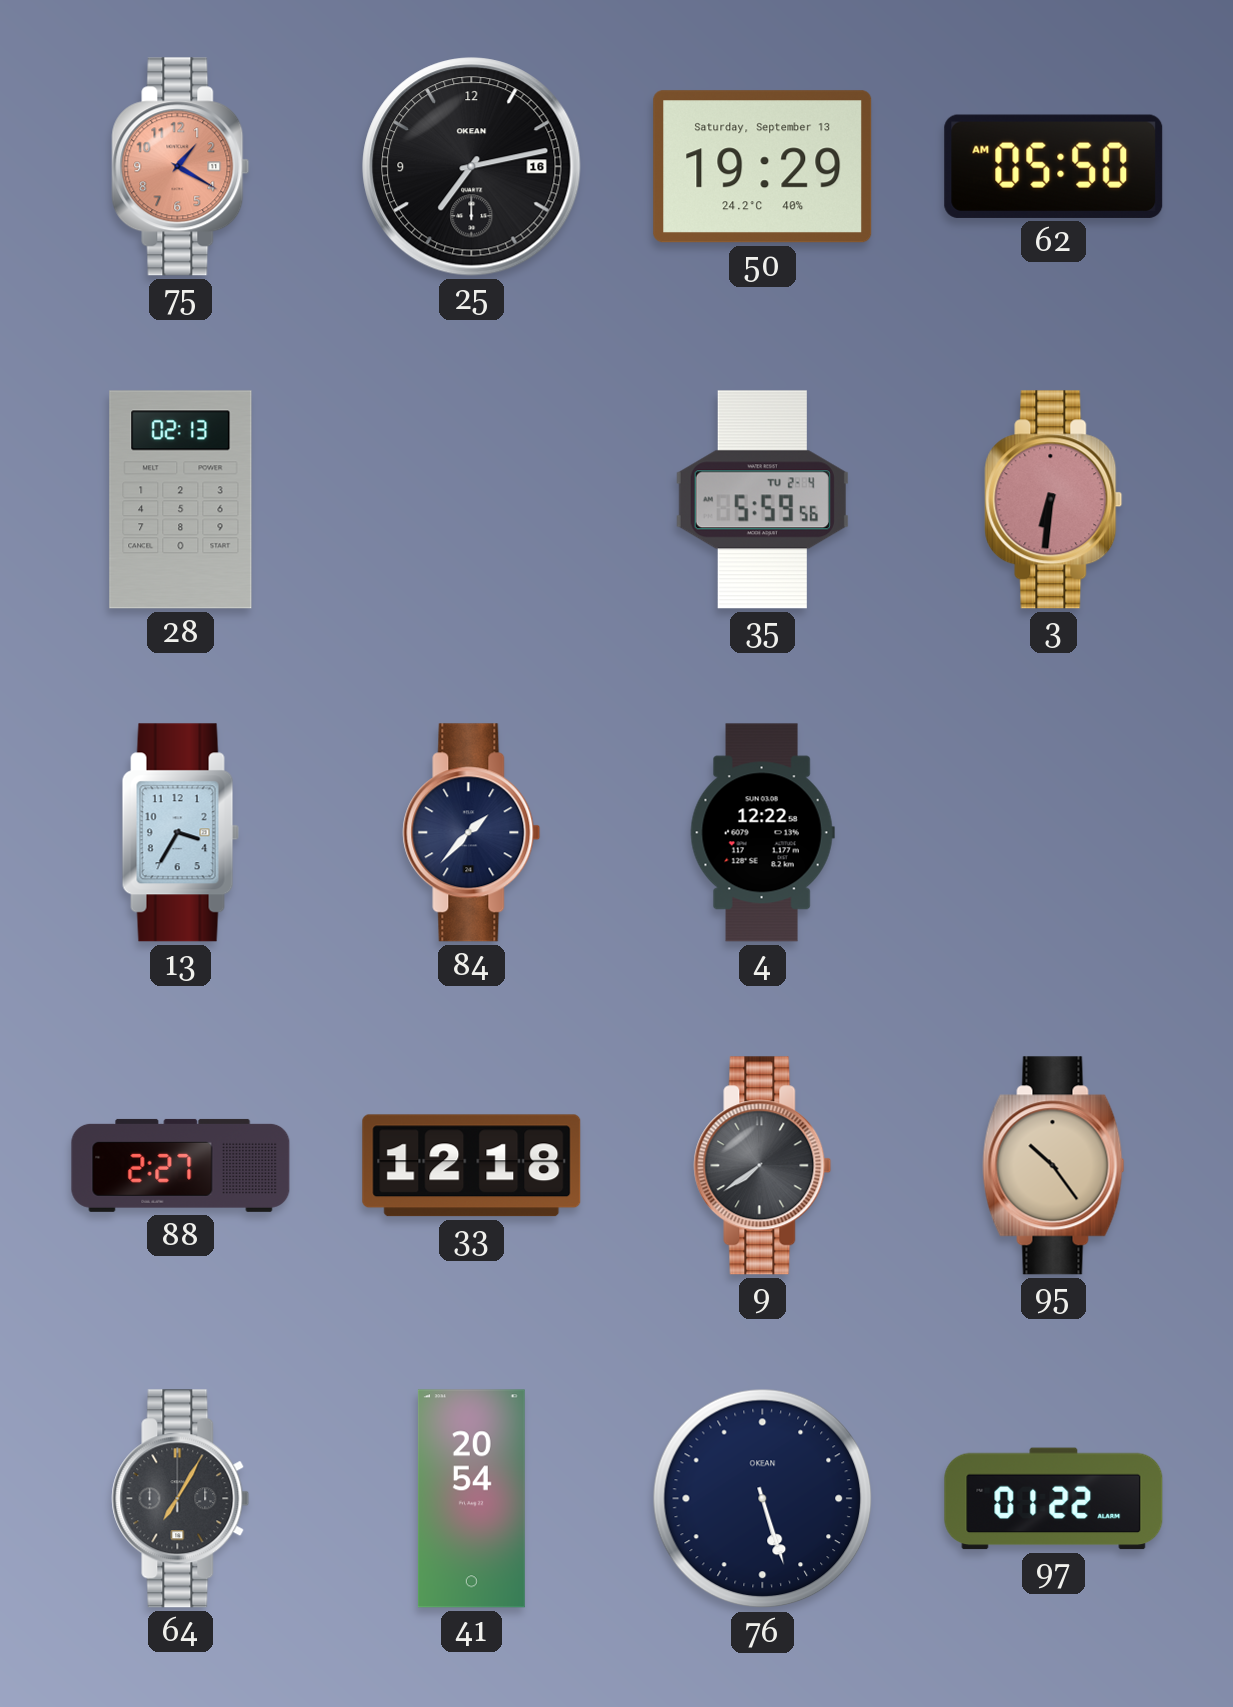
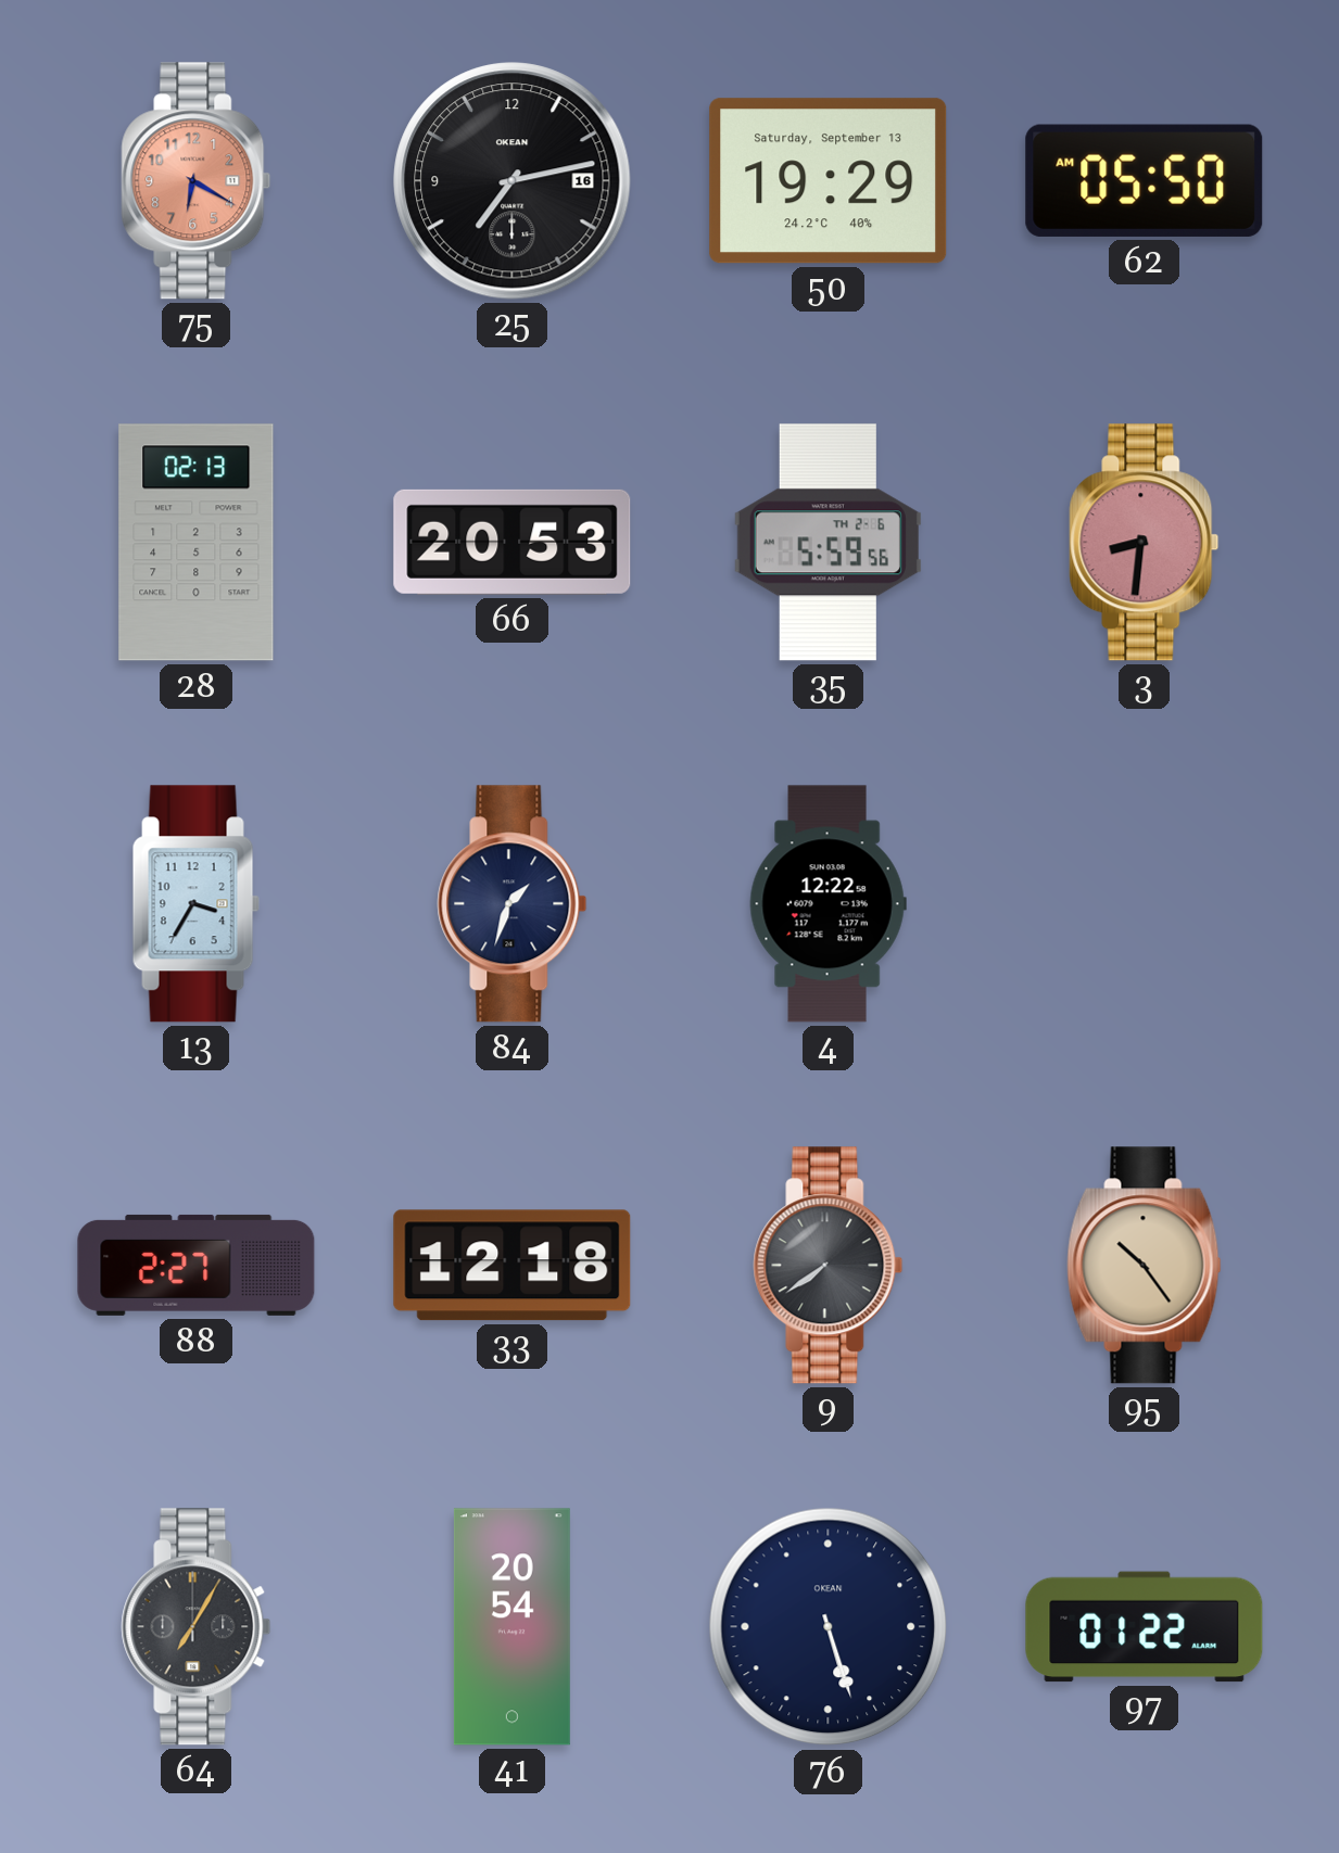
75: 1:20 -> 6:20 (197, 181)
66: none -> 20:53 (513, 542)
35 date: TU 2-4 -> TH 2-6 (828, 543)
3: 6:31 -> 8:31 (1145, 543)
84: 1:37 -> 1:33 (513, 904)
